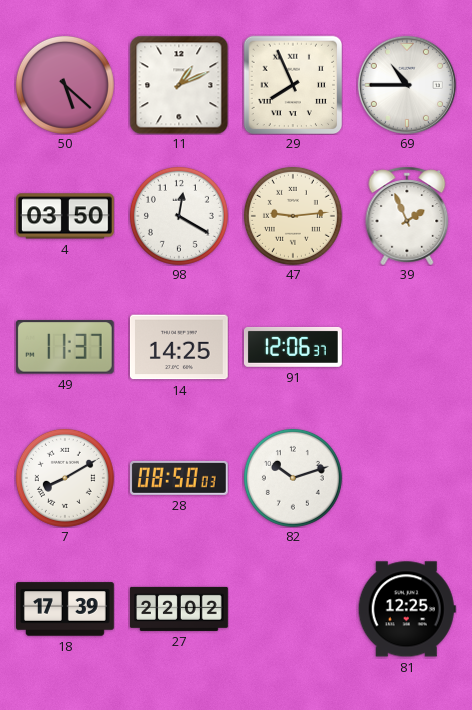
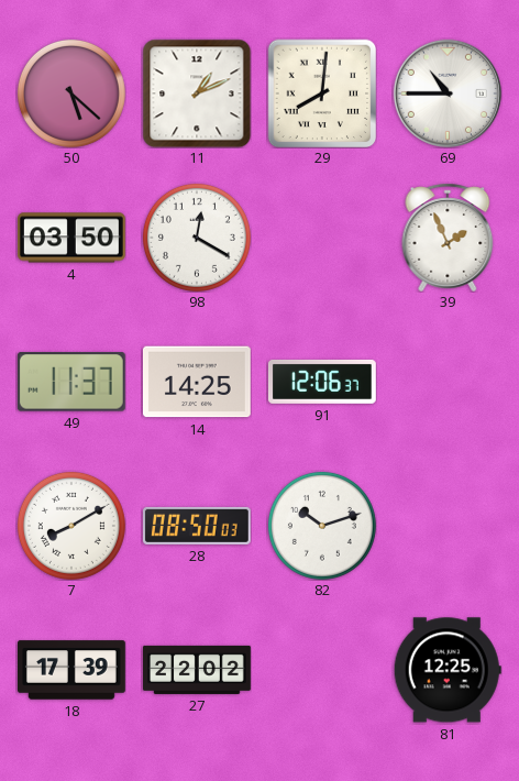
29: 7:56 -> 8:01 (322, 94)
47: 9:14 -> none (293, 216)
